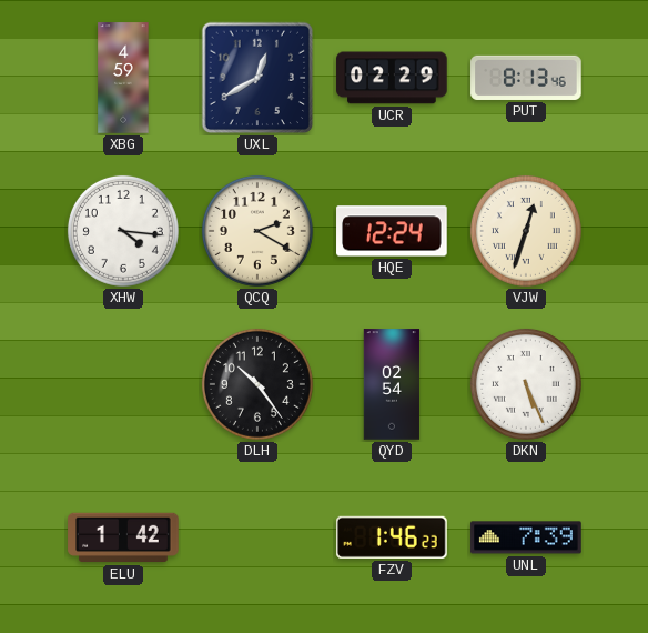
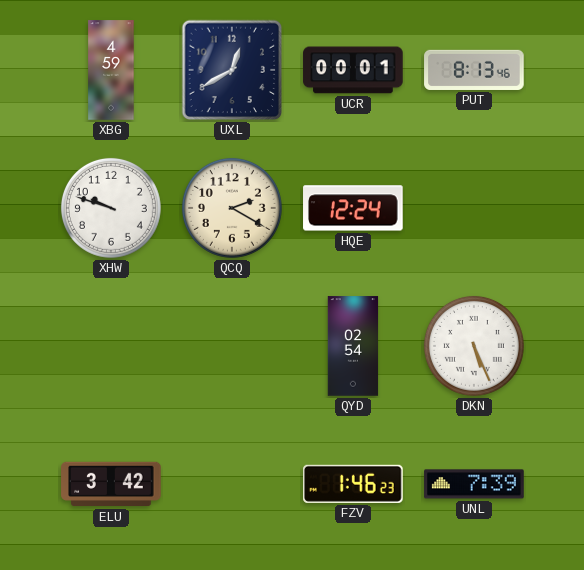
UCR: 02:29 -> 00:01 (353, 70)
XHW: 4:16 -> 9:48 (111, 208)
VJW: 12:33 -> none (526, 231)
DLH: 10:24 -> none (257, 384)
ELU: 1:42 -> 3:42 (111, 484)
